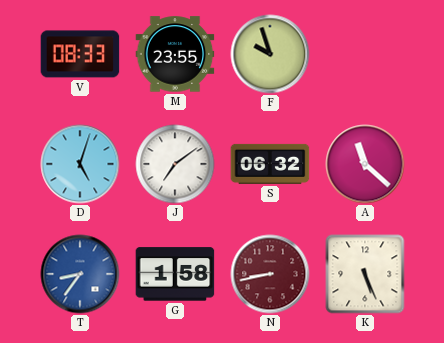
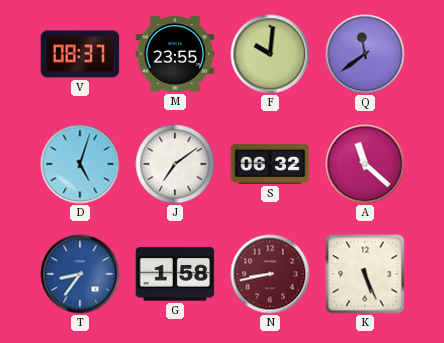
V: 08:33 -> 08:37 (80, 54)
F: 9:57 -> 10:01 (270, 54)
Q: none -> 11:39 (365, 54)
